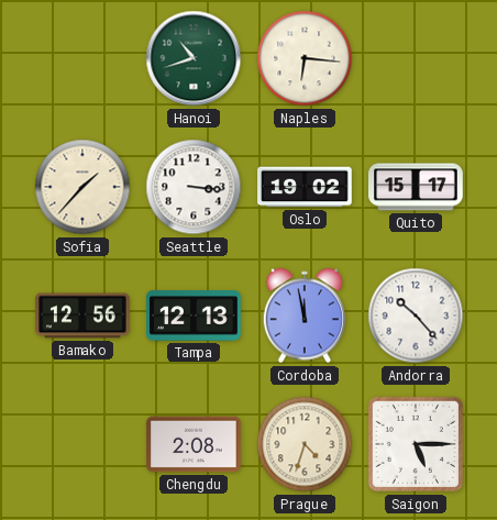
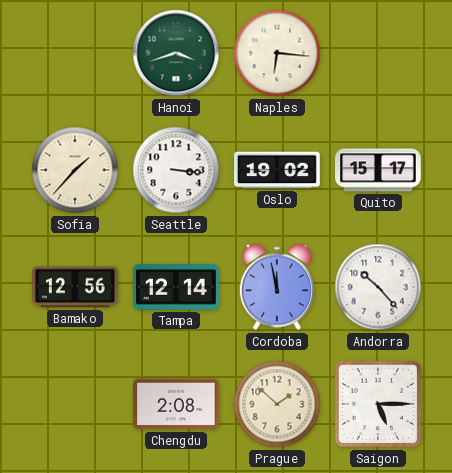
Hanoi: 10:42 -> 3:42 (176, 53)
Tampa: 12:13 -> 12:14 (176, 287)
Prague: 4:33 -> 1:52 (277, 404)
